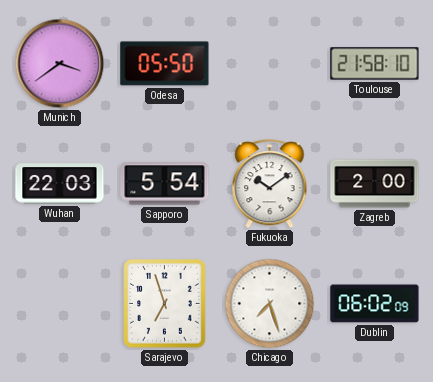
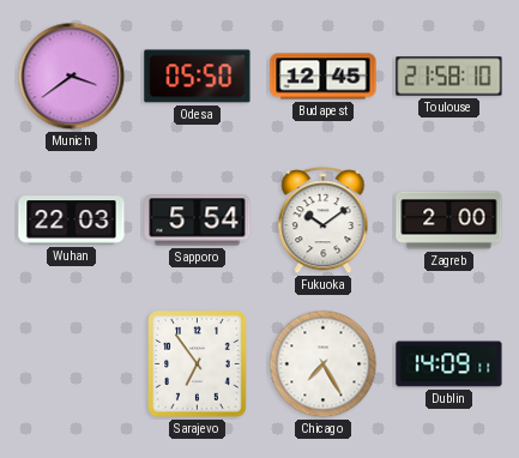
Budapest: none -> 12:45 (324, 77)
Sarajevo: 6:57 -> 6:54 (198, 364)
Chicago: 7:27 -> 7:25 (324, 364)
Dublin: 06:02 -> 14:09 (449, 364)
